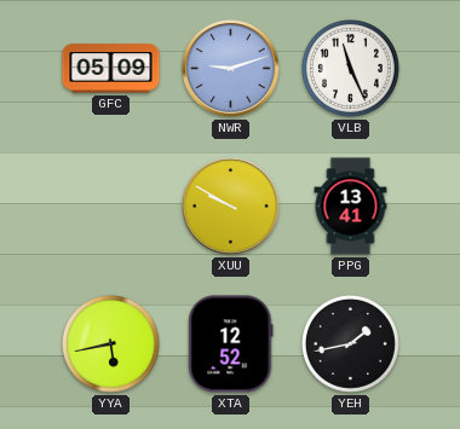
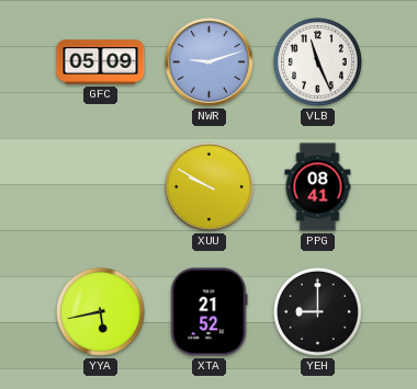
PPG: 13:41 -> 08:41 (318, 187)
XTA: 12:52 -> 21:52 (208, 312)
YEH: 1:43 -> 9:00 (317, 311)
